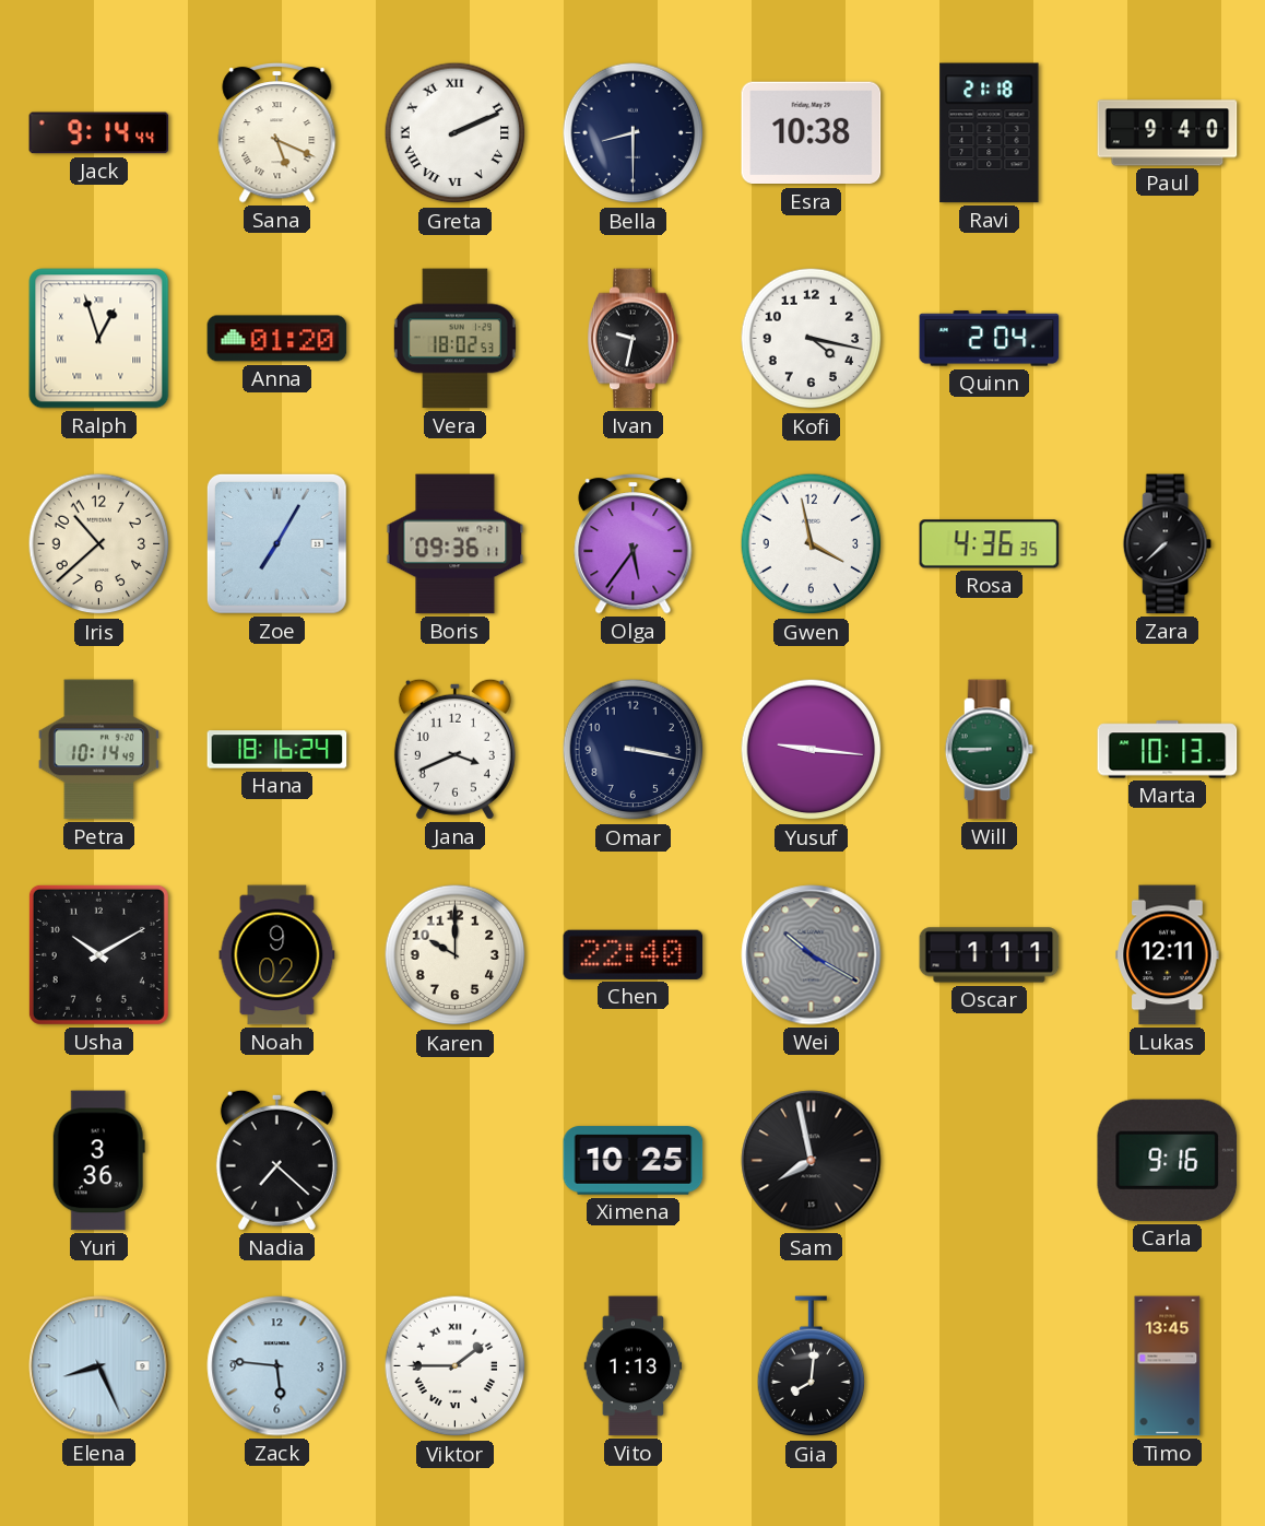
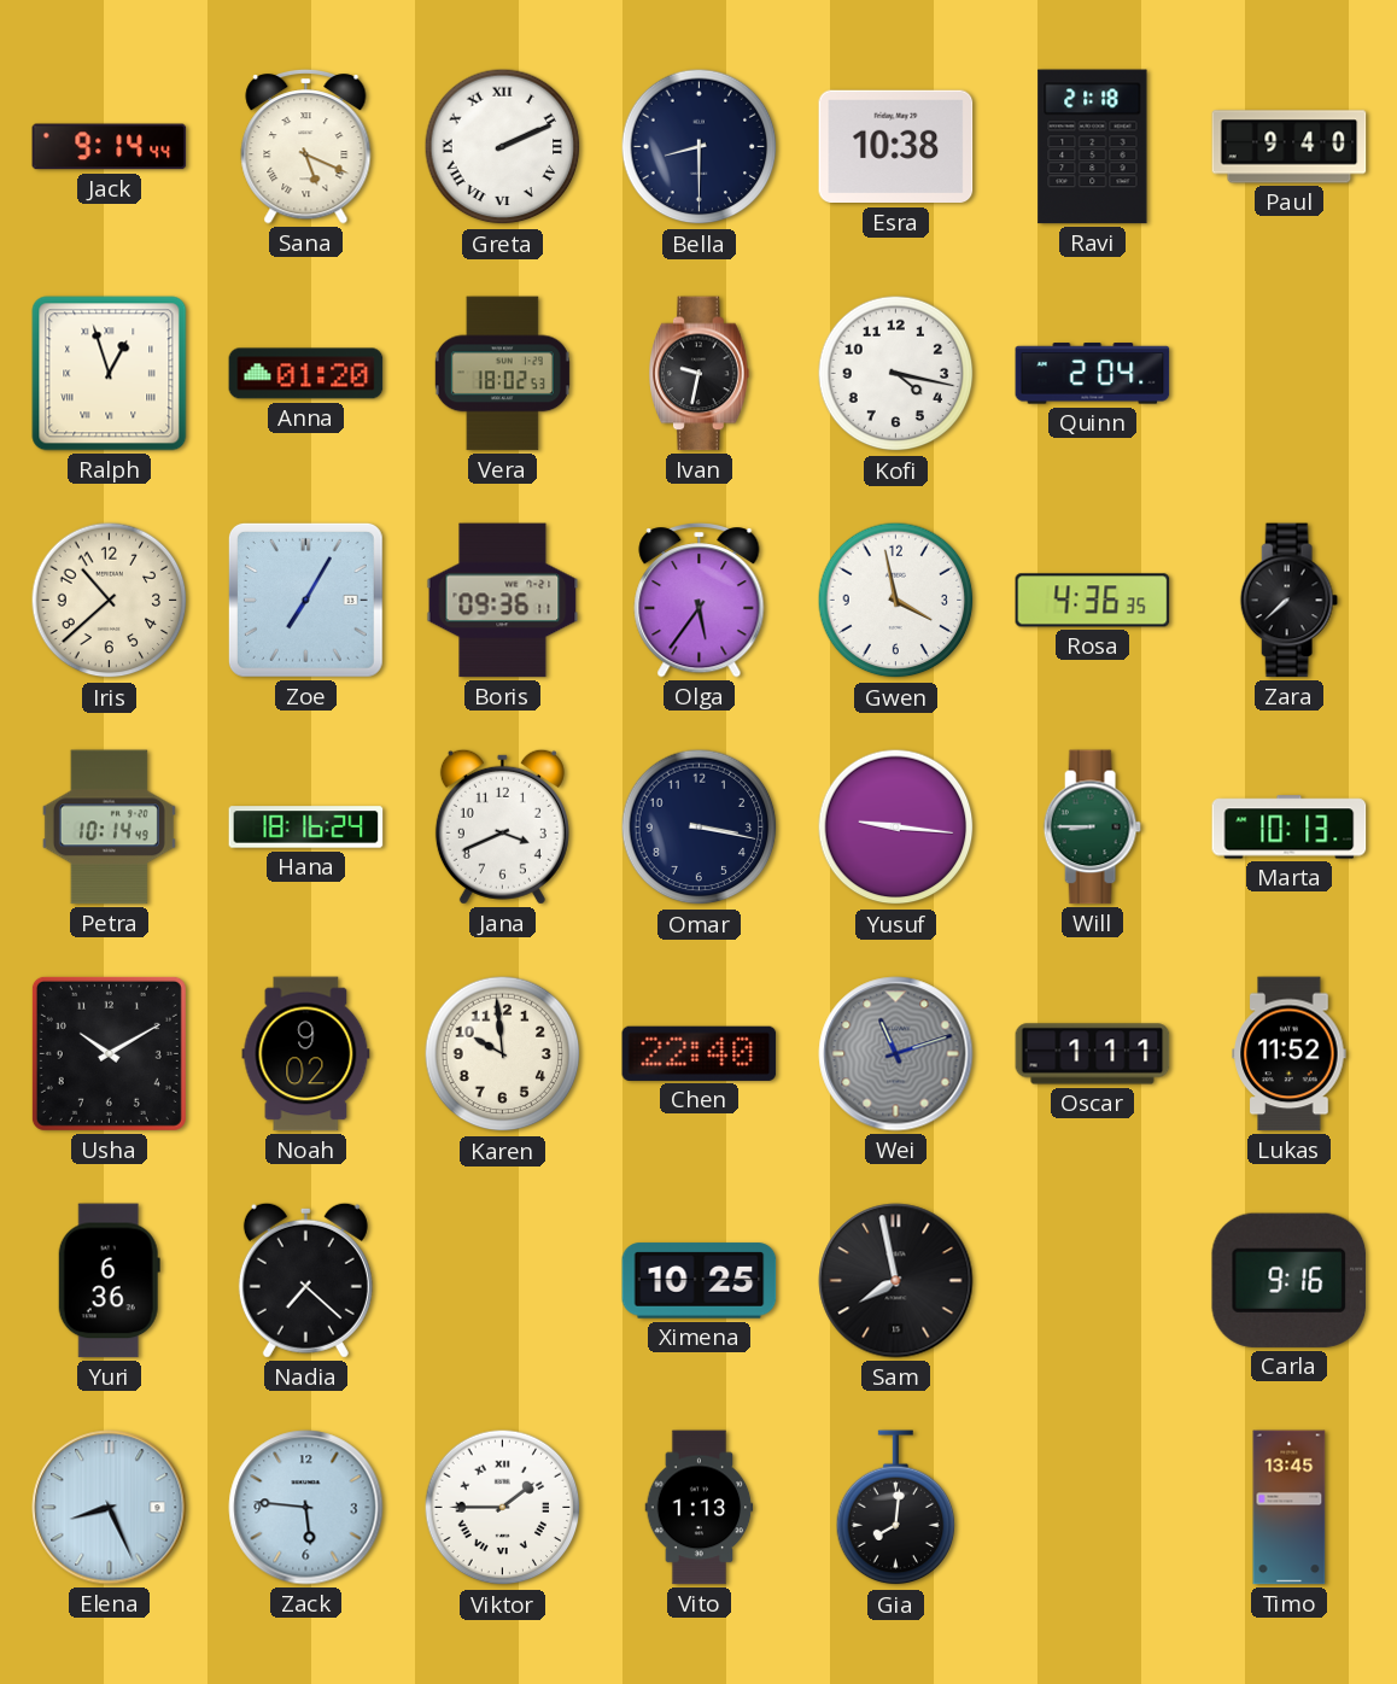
Karen: 10:00 -> 9:59 (503, 1054)
Wei: 10:20 -> 11:12 (896, 1054)
Lukas: 12:11 -> 11:52 (1290, 1054)
Yuri: 3:36 -> 6:36 (109, 1281)
